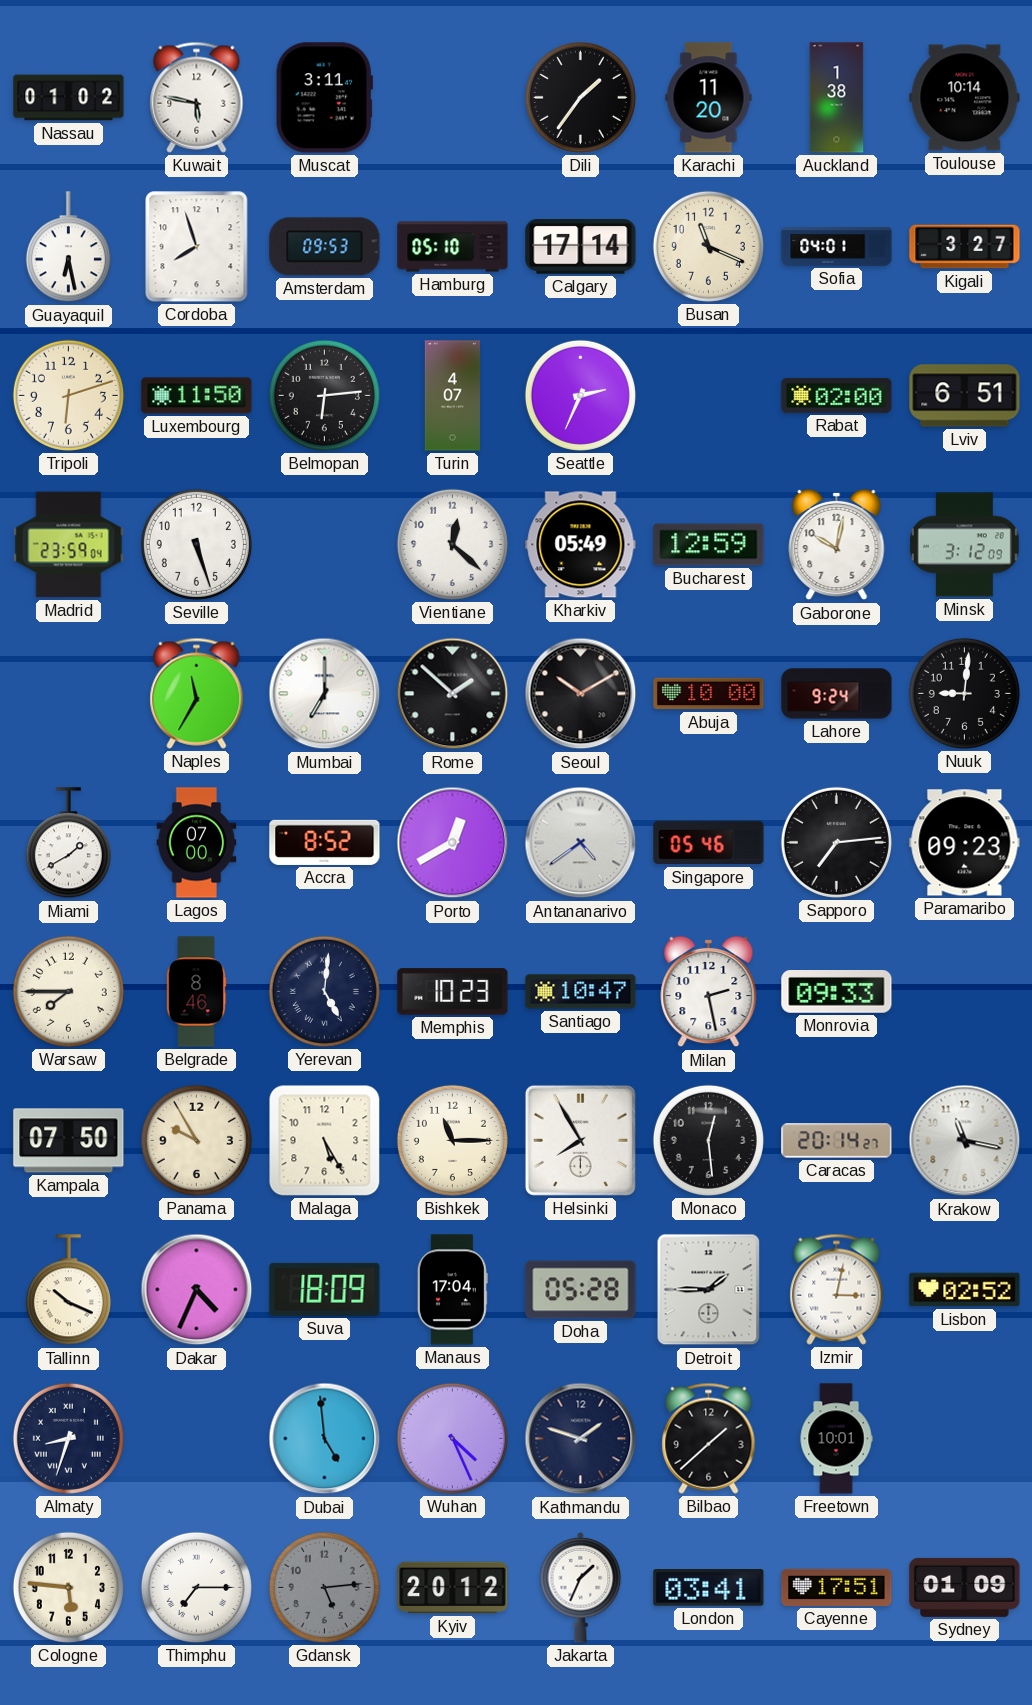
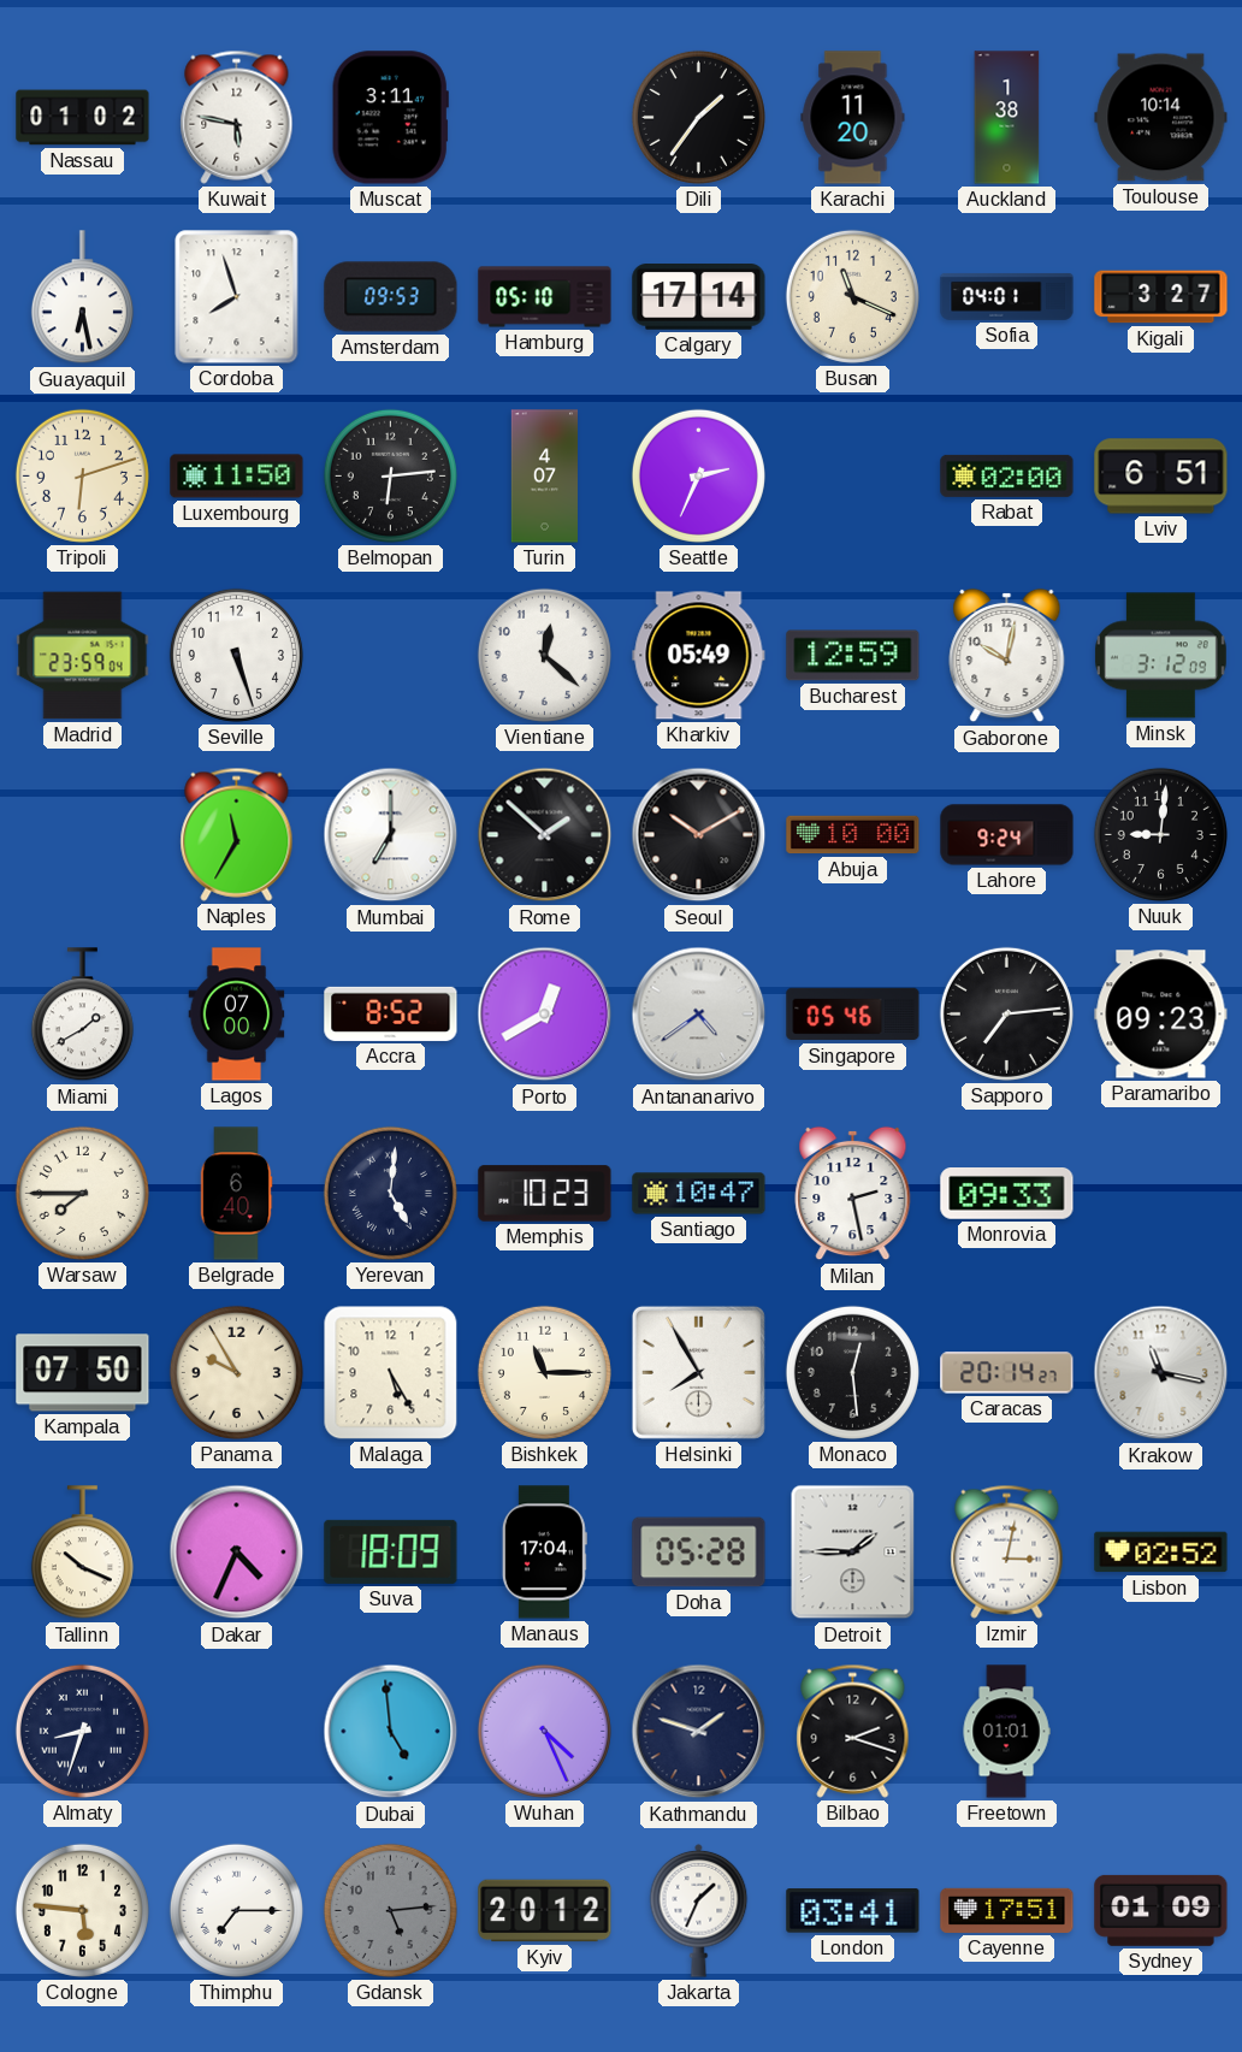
Belgrade: 8:46 -> 6:40 (236, 1194)
Bilbao: 1:38 -> 2:18 (853, 1731)
Freetown: 10:01 -> 01:01 (1006, 1732)
